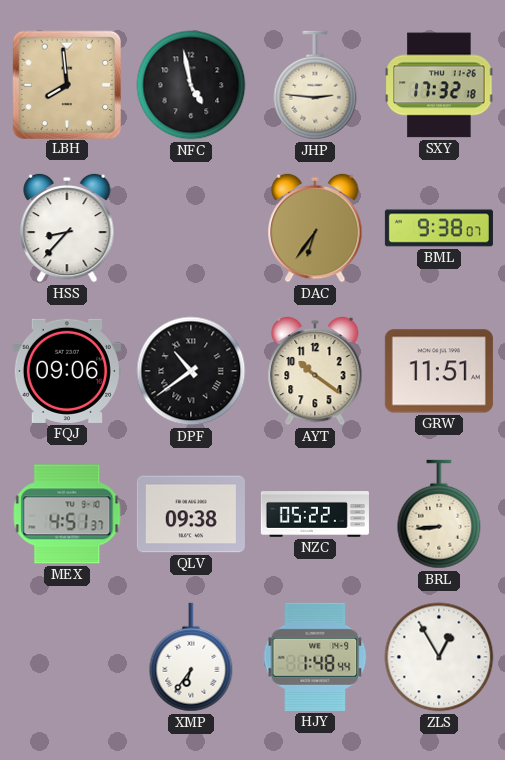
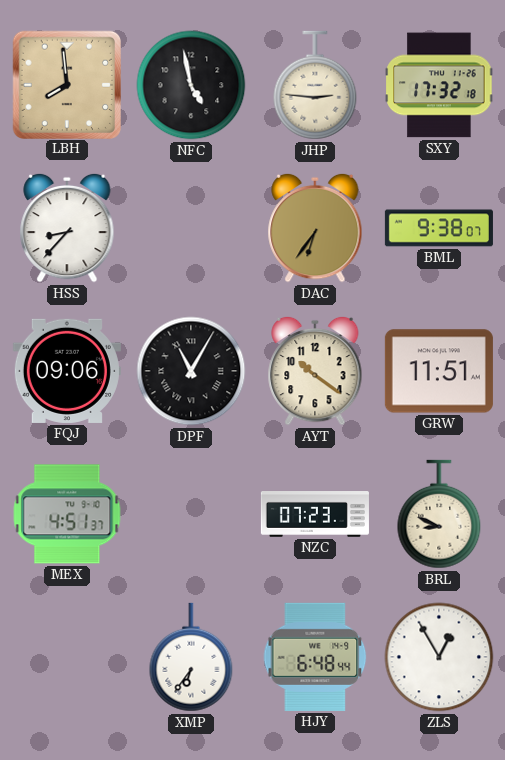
DPF: 10:39 -> 11:05 (191, 371)
QLV: 09:38 -> none (191, 514)
NZC: 05:22 -> 07:23 (315, 515)
BRL: 8:44 -> 8:49 (439, 514)
HJY: 1:48 -> 6:48 (315, 657)
